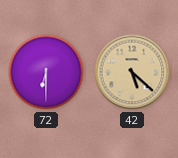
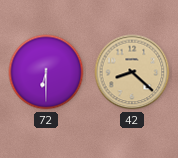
42: 5:22 -> 8:22 (132, 72)
